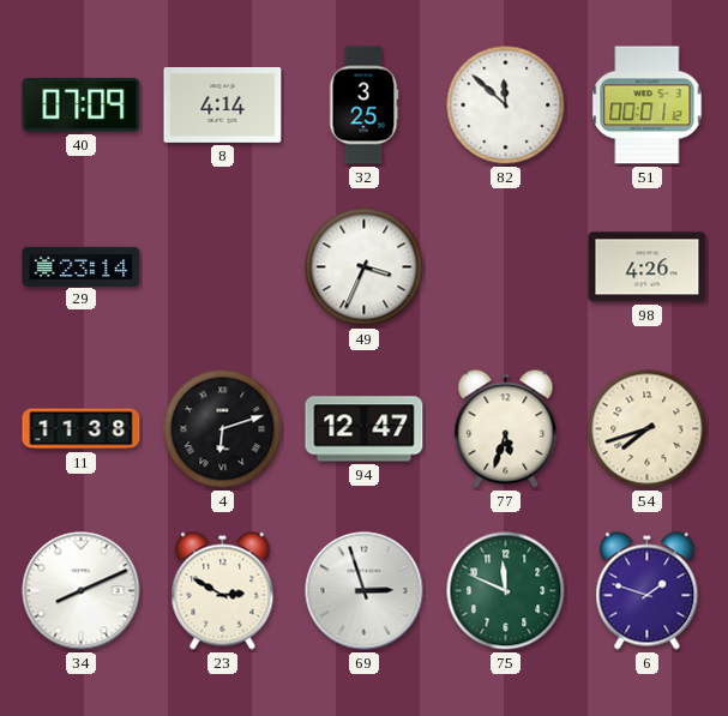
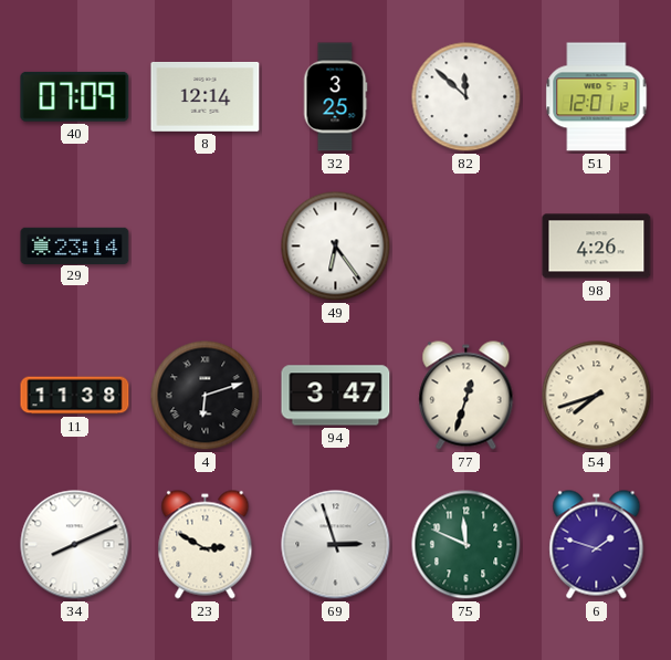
8: 4:14 -> 12:14 (206, 96)
51: 00:01 -> 12:01 (597, 97)
49: 3:34 -> 6:24 (336, 247)
94: 12:47 -> 3:47 (336, 396)
77: 5:33 -> 12:33 (466, 396)
